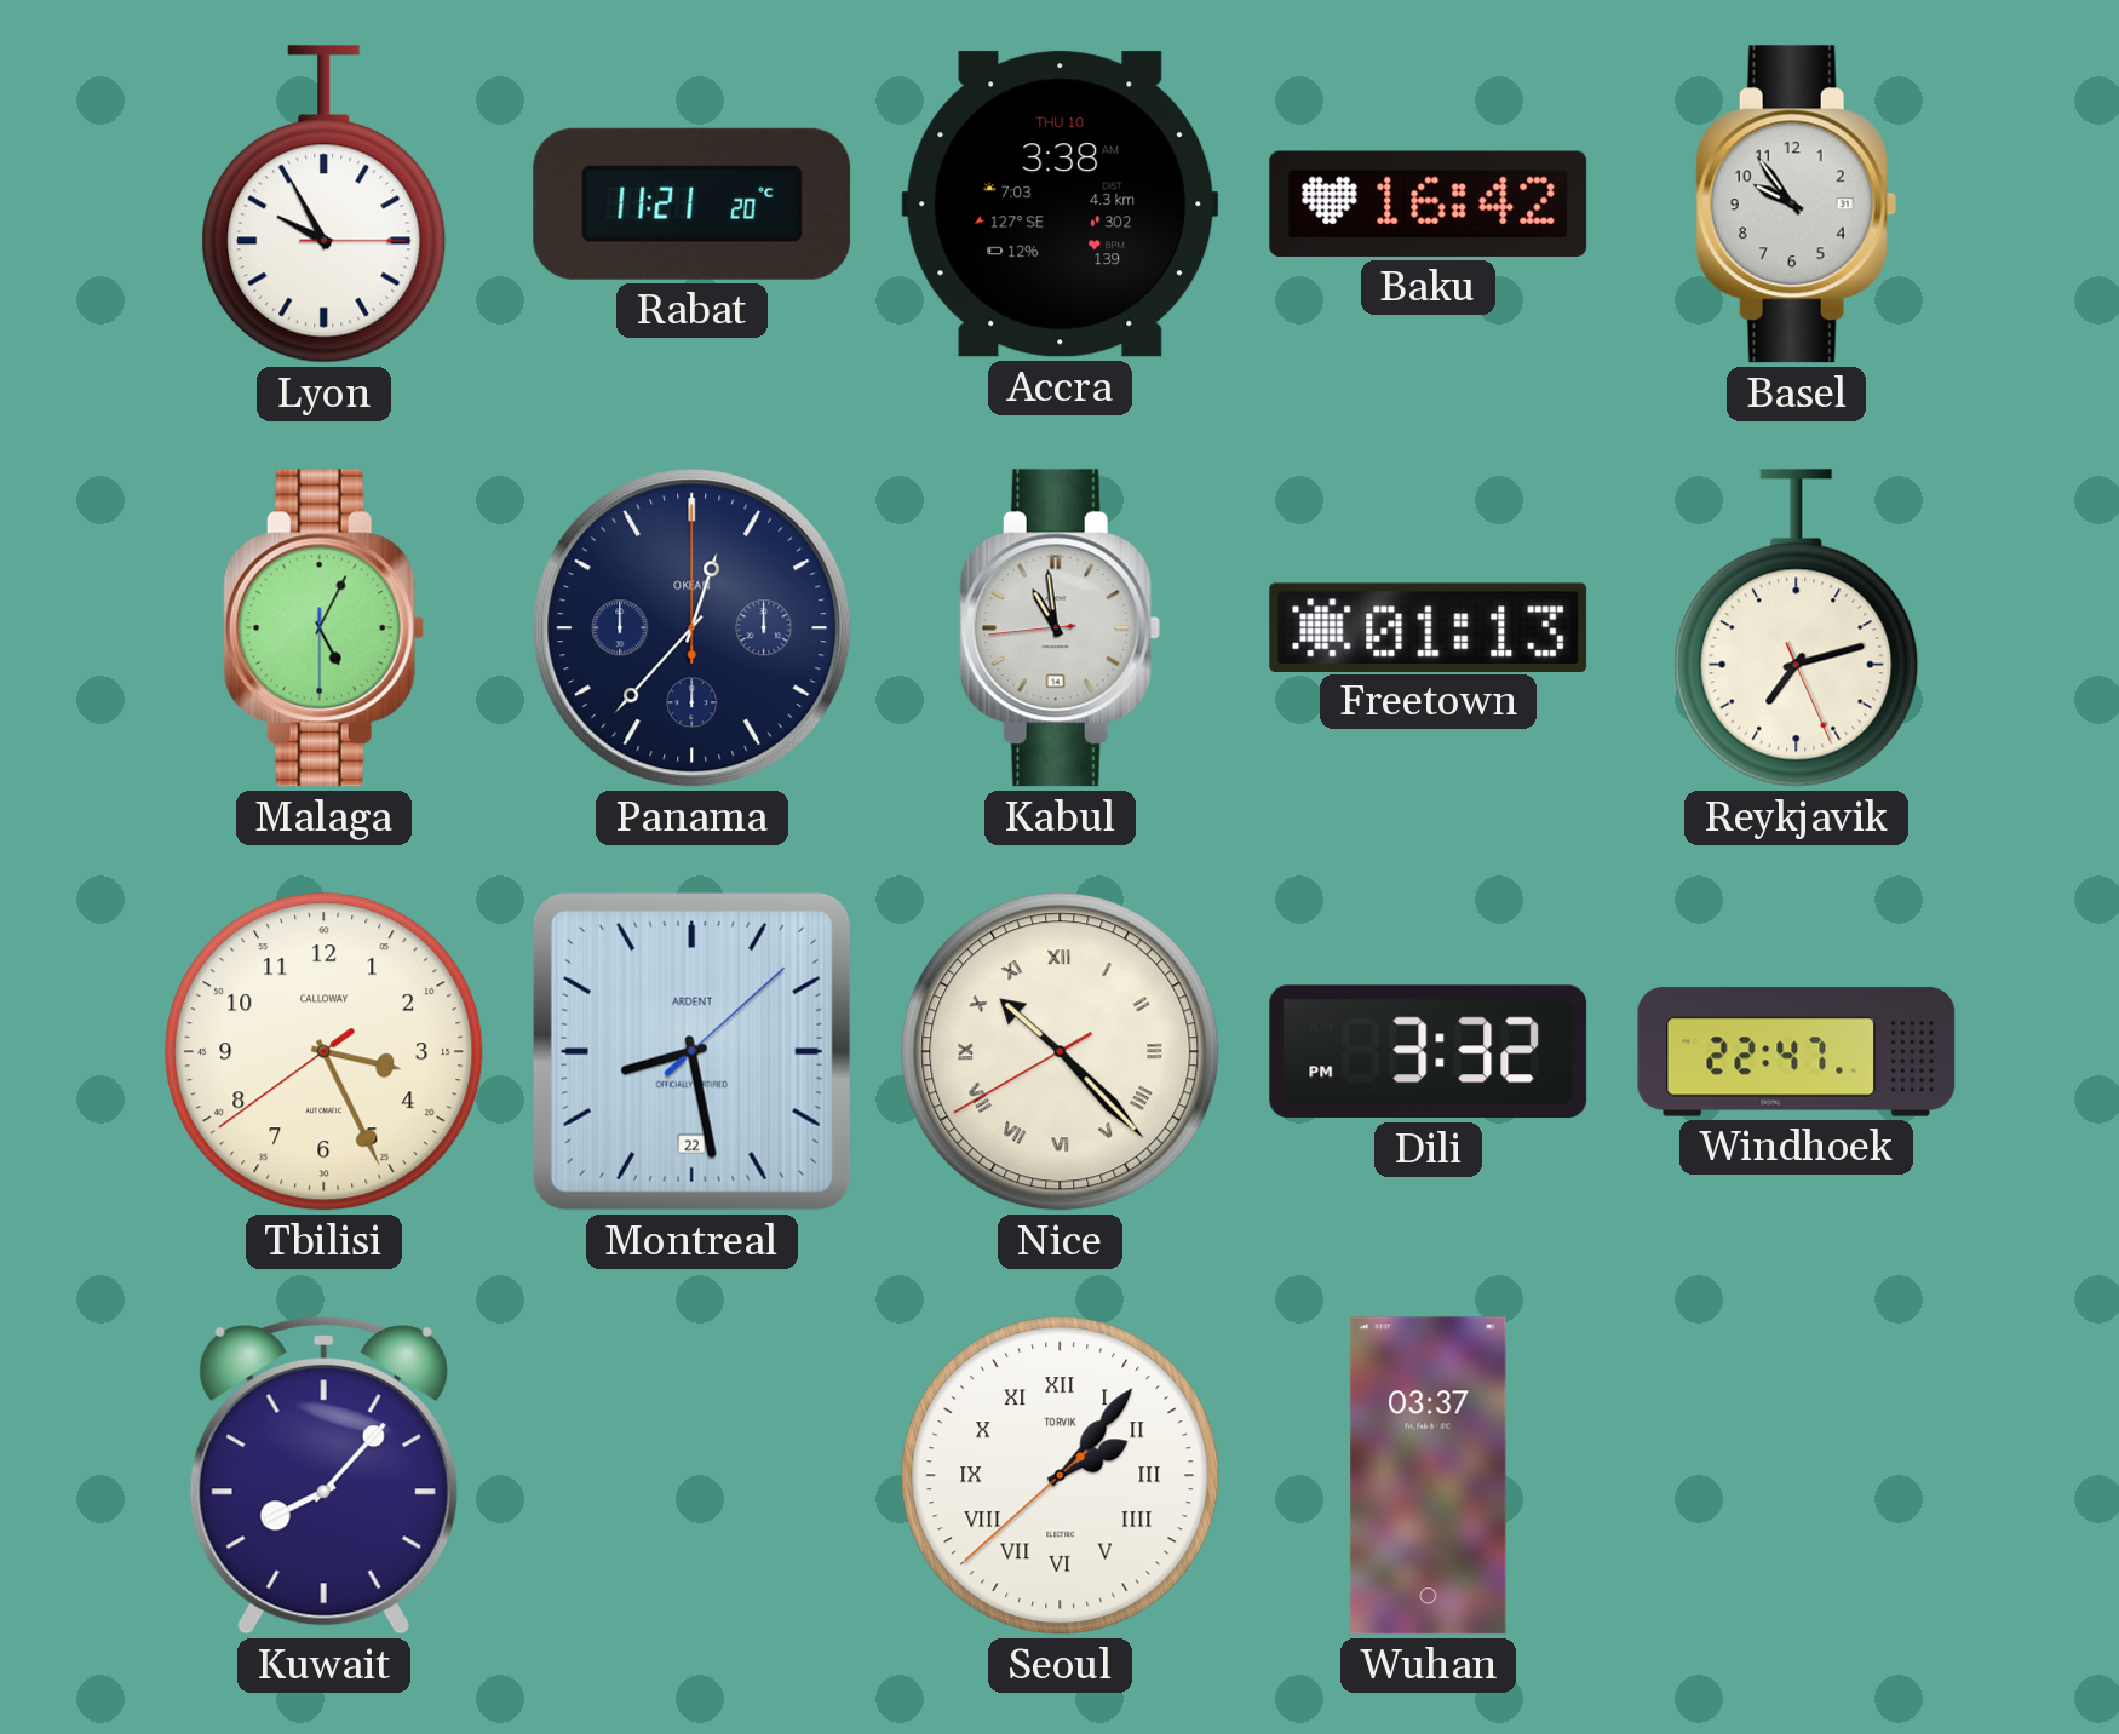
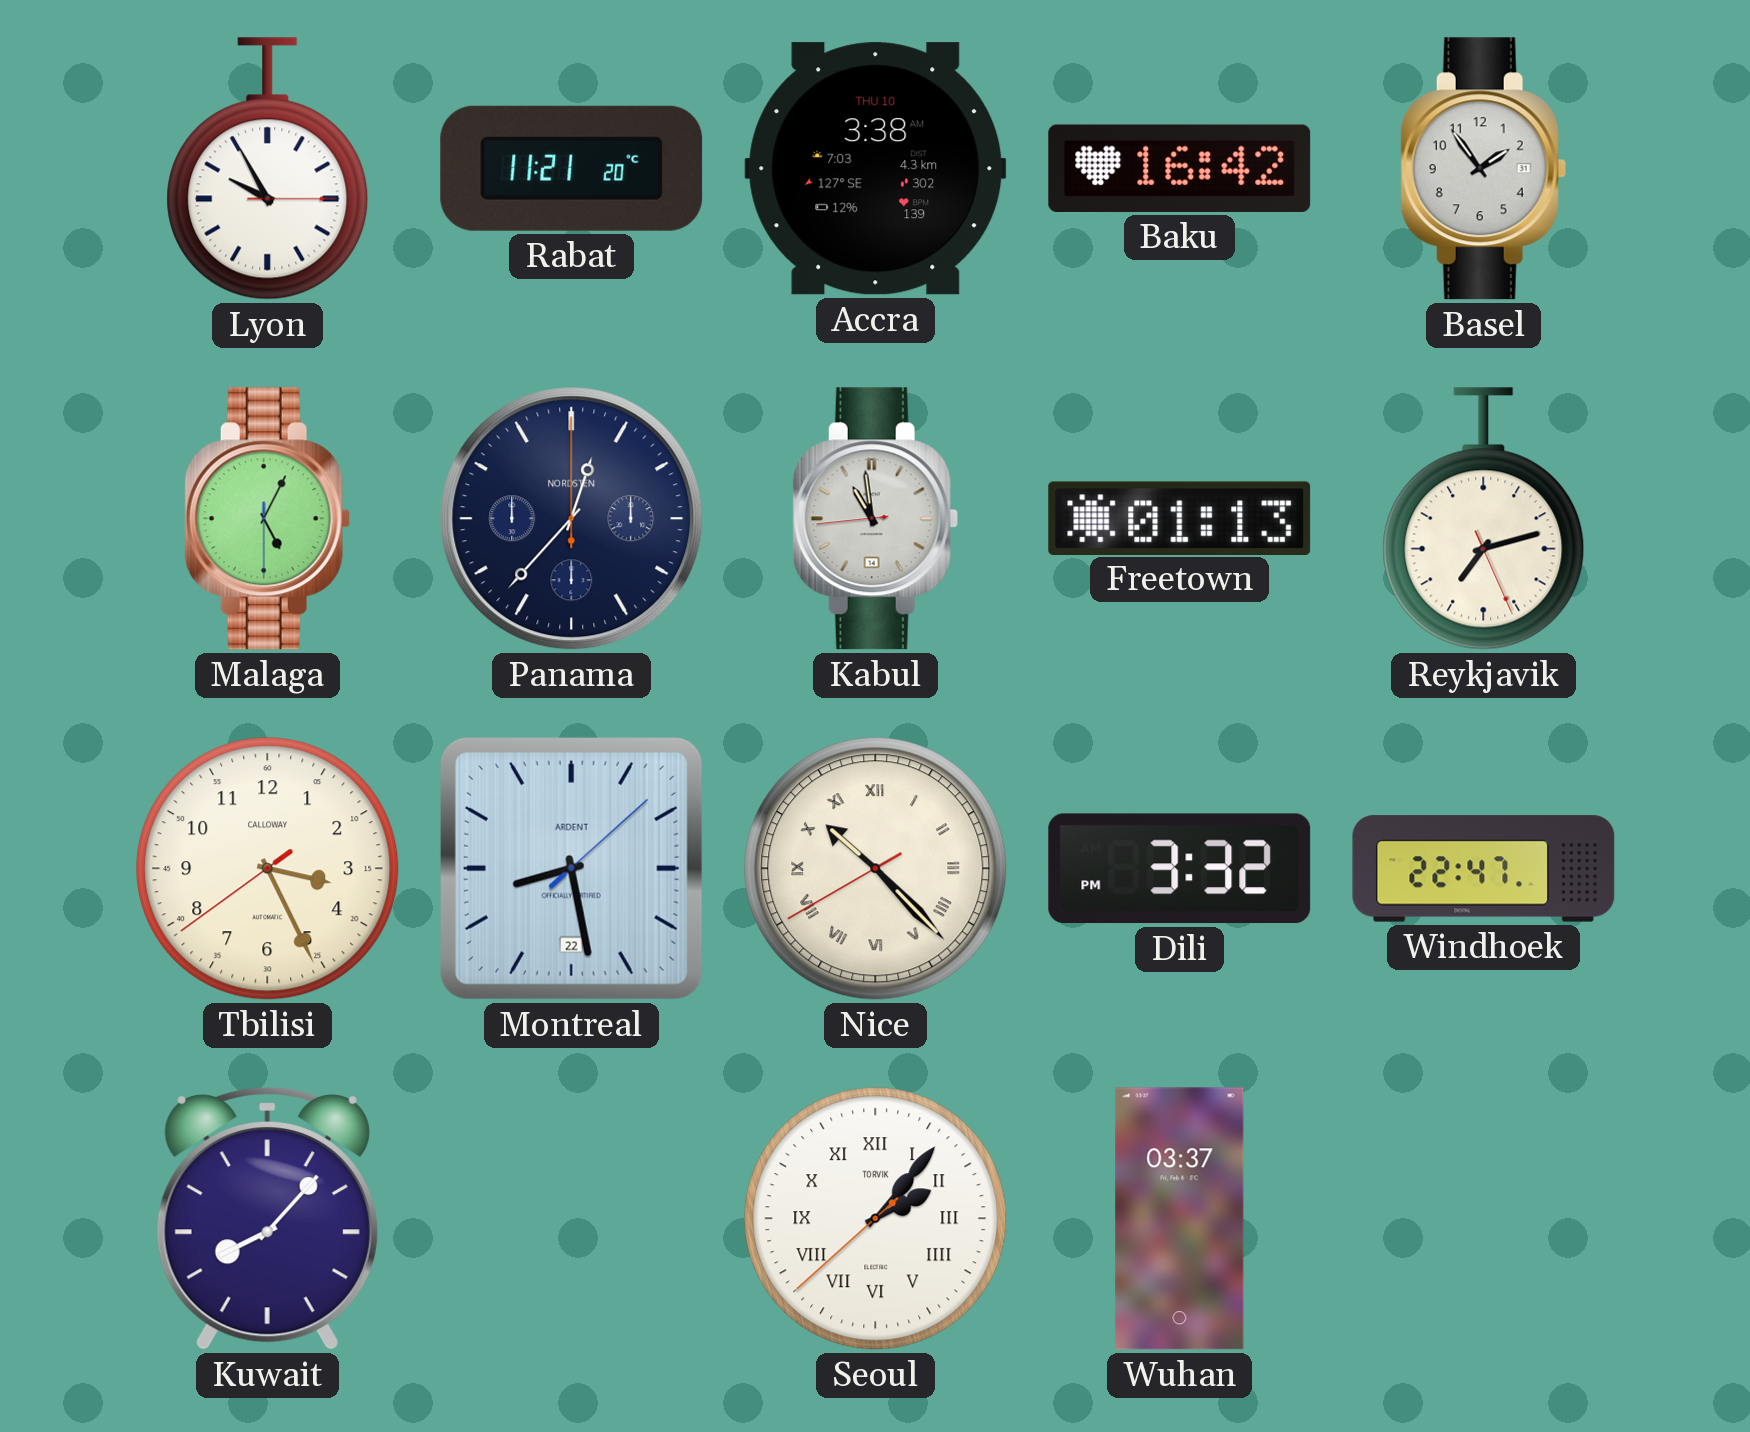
Basel: 9:54 -> 1:54 (1483, 169)
Panama brand: OKEAN -> NORDSTEN (572, 519)
